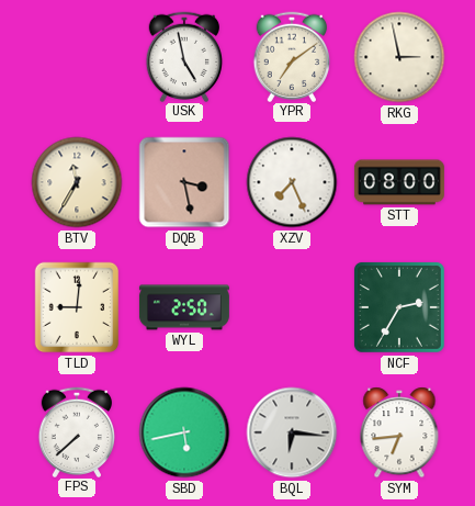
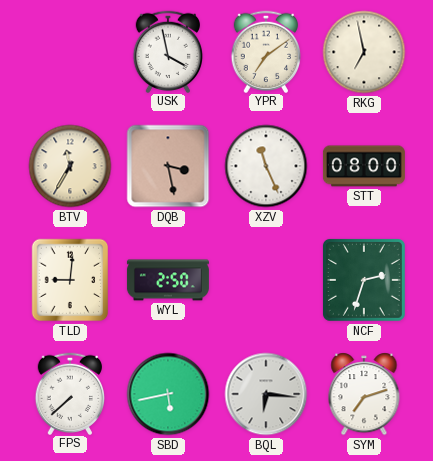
USK: 4:58 -> 3:58 (168, 51)
RKG: 2:58 -> 6:58 (364, 52)
XZV: 7:26 -> 11:26 (266, 166)
NCF: 2:35 -> 2:33 (364, 280)
SYM: 6:44 -> 7:12 (364, 394)
